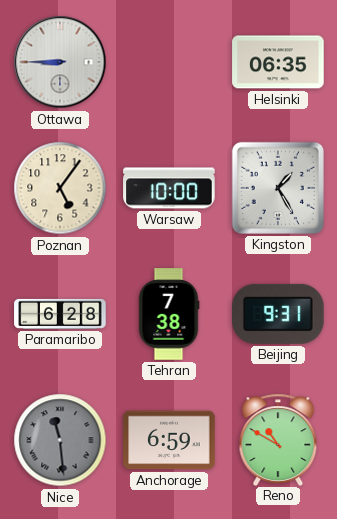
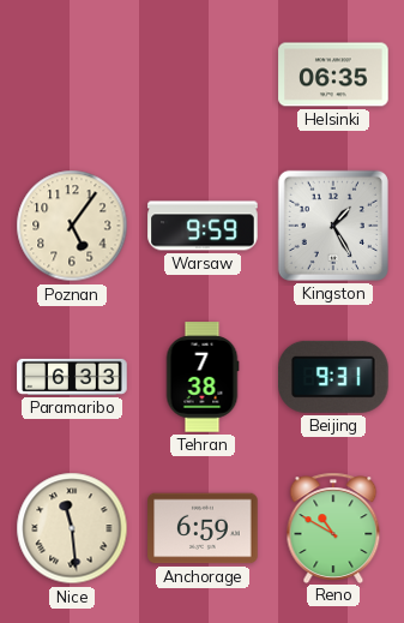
Ottawa: 8:45 -> none (60, 62)
Warsaw: 10:00 -> 9:59 (203, 226)
Paramaribo: 6:28 -> 6:33 (72, 377)
Nice dial: grey -> cream (72, 528)
